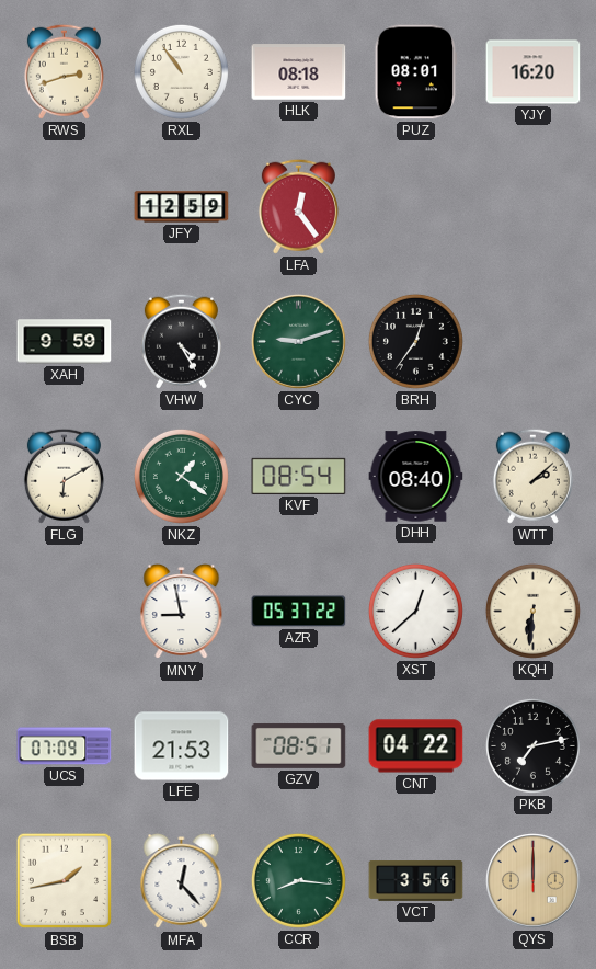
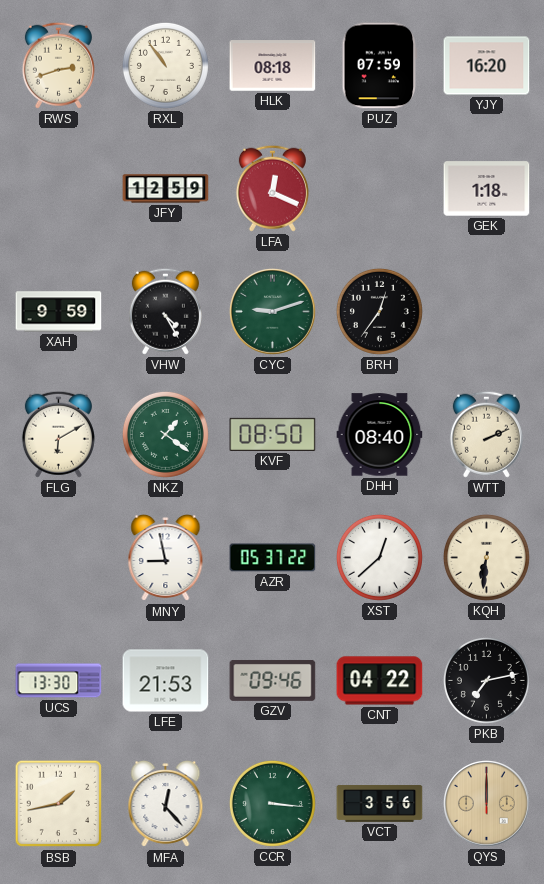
PUZ: 08:01 -> 07:59 (380, 66)
LFA: 12:24 -> 12:19 (272, 188)
GEK: none -> 1:18 (487, 189)
KVF: 08:54 -> 08:50 (273, 434)
WTT: 2:08 -> 2:11 (486, 434)
UCS: 07:09 -> 13:30 (59, 681)
GZV: 08:51 -> 09:46 (273, 681)
CCR: 8:16 -> 3:16 (272, 803)
